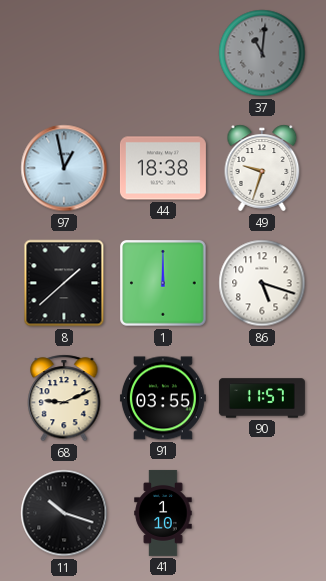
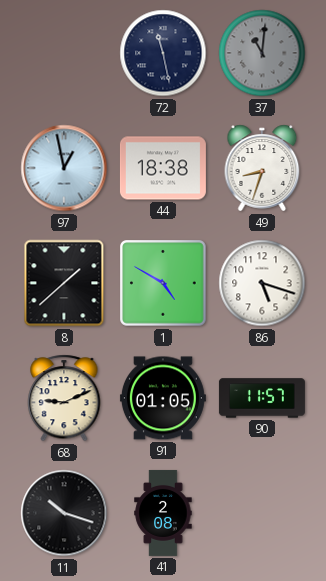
72: none -> 11:28 (163, 53)
49: 9:33 -> 8:33 (262, 168)
1: 12:00 -> 4:50 (164, 284)
91: 03:55 -> 01:05 (163, 398)
41: 1:10 -> 2:08 (163, 513)
